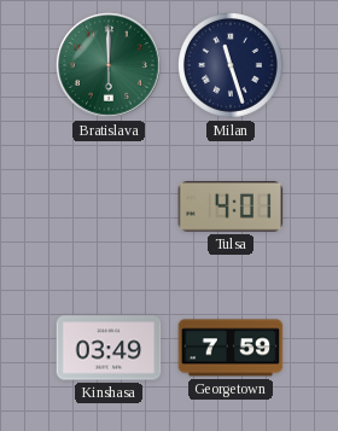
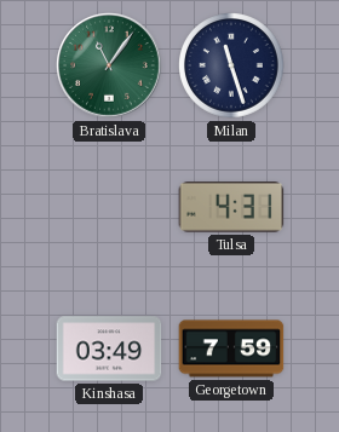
Bratislava: 6:00 -> 11:06 (109, 65)
Tulsa: 4:01 -> 4:31 (231, 208)
